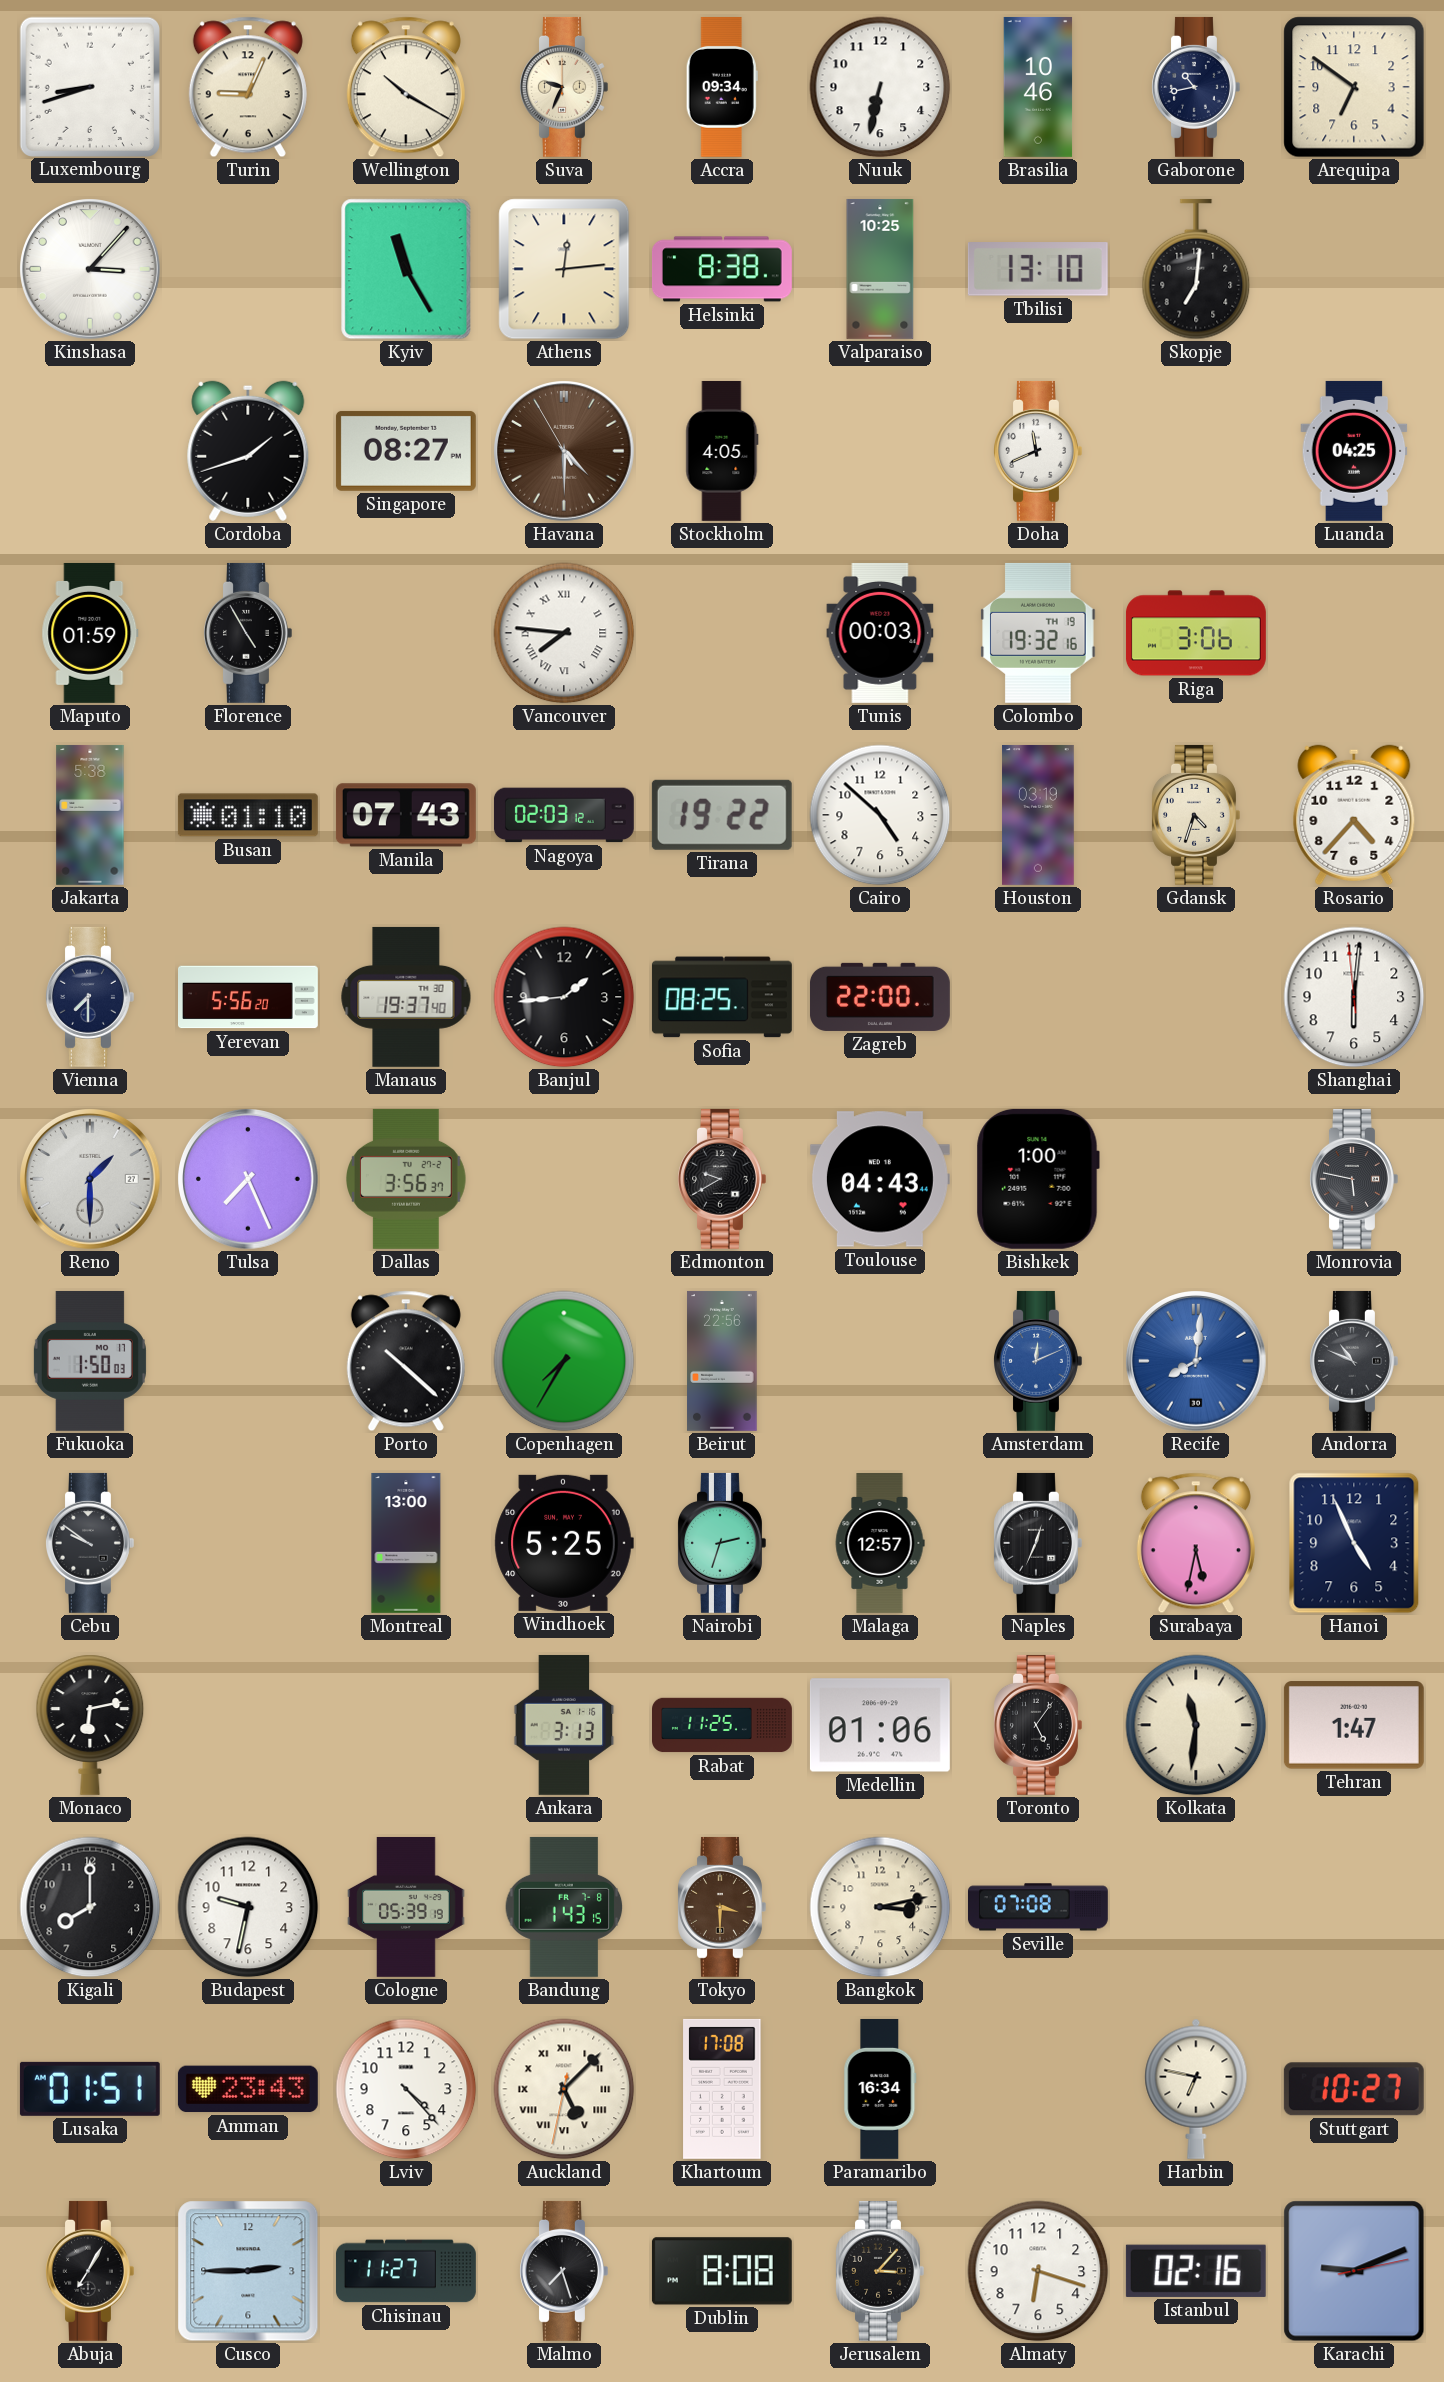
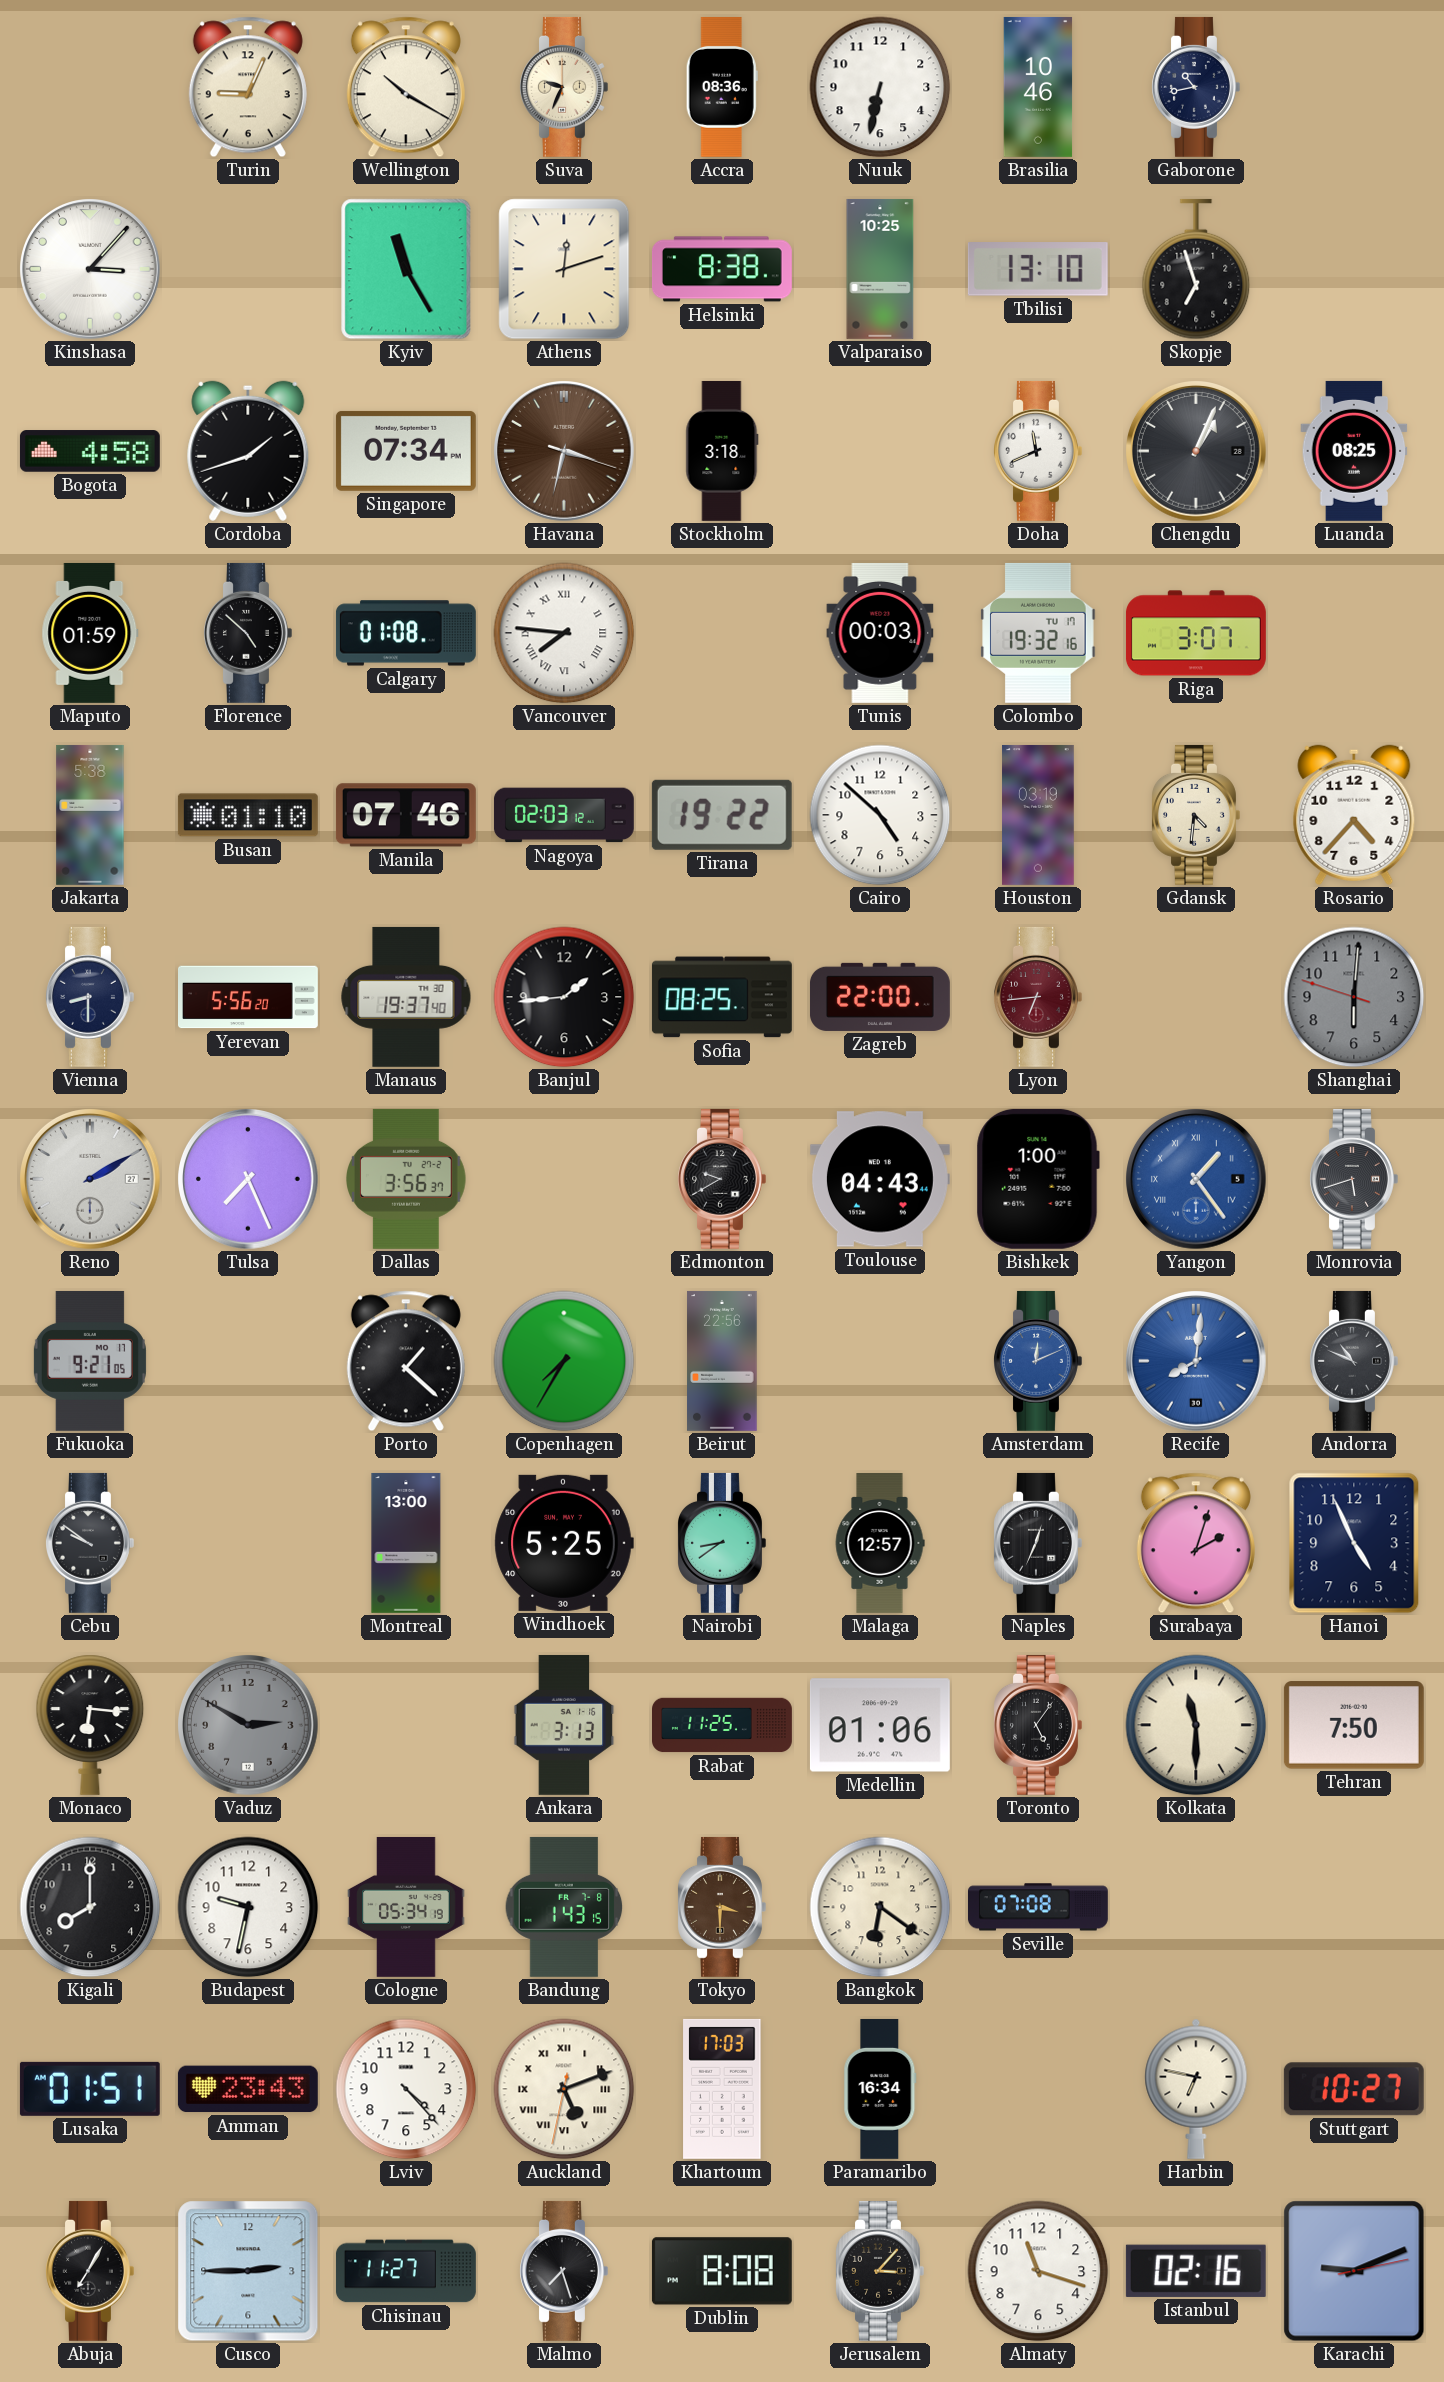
Luxembourg: 8:42 -> none (89, 86)
Accra: 09:34 -> 08:36 (722, 87)
Arequipa: 6:51 -> none (1354, 87)
Athens: 12:14 -> 12:12 (564, 269)
Skopje: 7:01 -> 6:57 (1196, 269)
Bogota: none -> 4:58 (90, 451)
Singapore: 08:27 -> 07:34 (406, 451)
Havana: 4:29 -> 3:32 (565, 452)
Stockholm: 4:05 -> 3:18 (722, 451)
Chengdu: none -> 1:04 (1197, 452)
Luanda: 04:25 -> 08:25 (1354, 451)
Florence: 4:55 -> 4:52 (248, 633)
Calgary: none -> 01:08 (406, 633)
Colombo date: TH 19 -> TU 17 (1038, 633)
Riga: 3:06 -> 3:07 (1196, 633)
Manila: 07:43 -> 07:46 (406, 815)
Gdansk: 4:33 -> 4:31 (1196, 815)
Vienna: 7:30 -> 8:30 (90, 997)
Lyon: none -> 6:44 (1038, 997)
Shanghai: 6:00:59 -> 6:00:48 (1354, 997)
Shanghai dial: white -> grey (1354, 997)
Reno: 1:30 -> 2:10 (91, 1180)
Yangon: none -> 1:24 (1197, 1180)
Monrovia: 5:47 -> 5:42 (1354, 1179)
Fukuoka: 1:50 -> 9:21 (90, 1361)
Porto: 10:22 -> 1:22 (406, 1361)
Nairobi: 2:33 -> 8:39 (722, 1543)
Surabaya: 5:32 -> 2:03 (1196, 1543)
Monaco: 6:13 -> 6:16 (90, 1725)
Vaduz: none -> 2:50 (249, 1726)
Kolkata: 11:31 -> 11:30 (1196, 1725)
Tehran: 1:47 -> 7:50 (1354, 1725)
Cologne: 05:39 -> 05:34 (406, 1907)
Bangkok: 3:13 -> 6:21 (880, 1907)
Auckland: 5:07 -> 5:11 (564, 2089)
Khartoum: 17:08 -> 17:03 (722, 2089)
Almaty: 6:18 -> 11:18 (1038, 2271)
